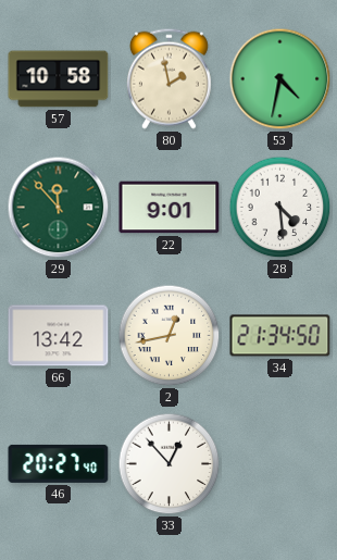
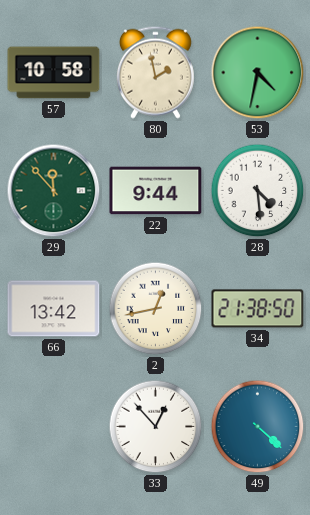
22: 9:01 -> 9:44 (156, 191)
34: 21:34 -> 21:38 (258, 309)
46: 20:27 -> none (59, 463)
49: none -> 4:22 (258, 427)
